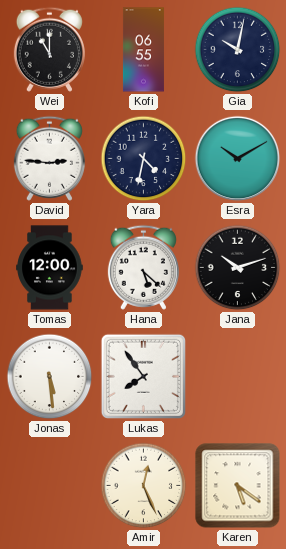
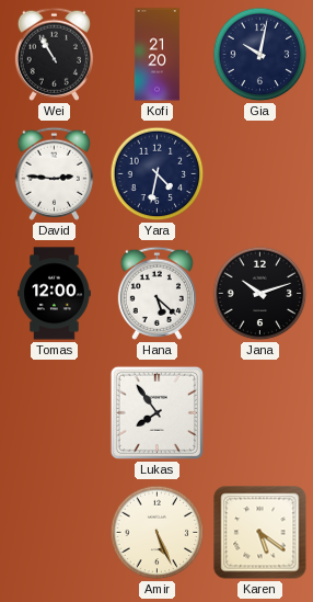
Wei: 11:00 -> 10:55 (54, 54)
Kofi: 06:55 -> 21:20 (156, 55)
Esra: 10:10 -> none (238, 159)
Jonas: 5:29 -> none (50, 377)
Amir: 12:26 -> 5:26 (158, 533)
